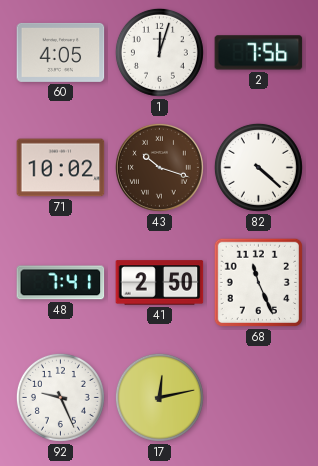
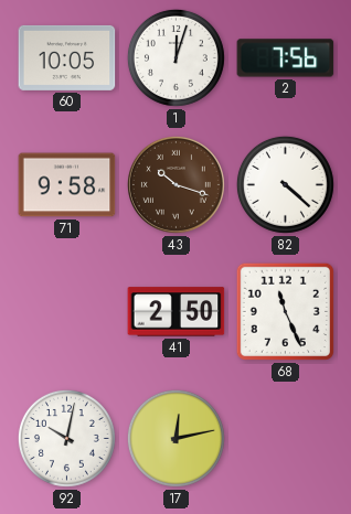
60: 4:05 -> 10:05 (67, 57)
71: 10:02 -> 9:58 (67, 185)
48: 7:41 -> none (61, 283)
92: 9:26 -> 10:02 (66, 438)
